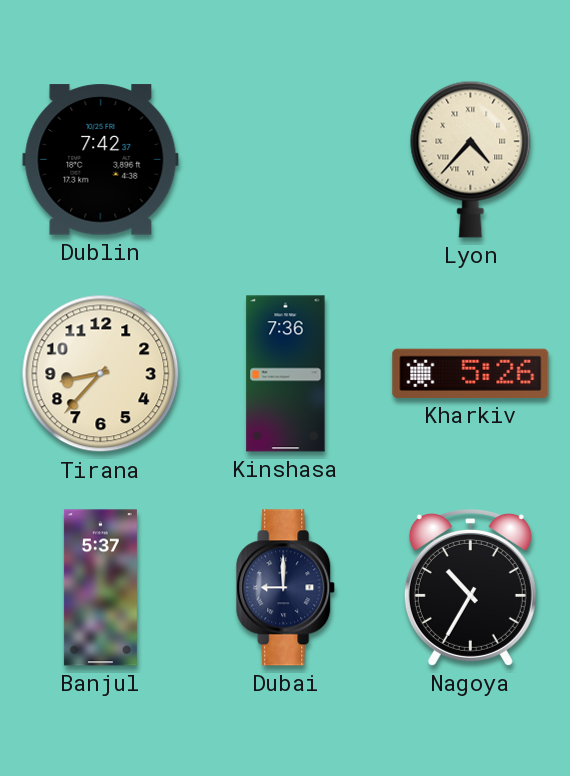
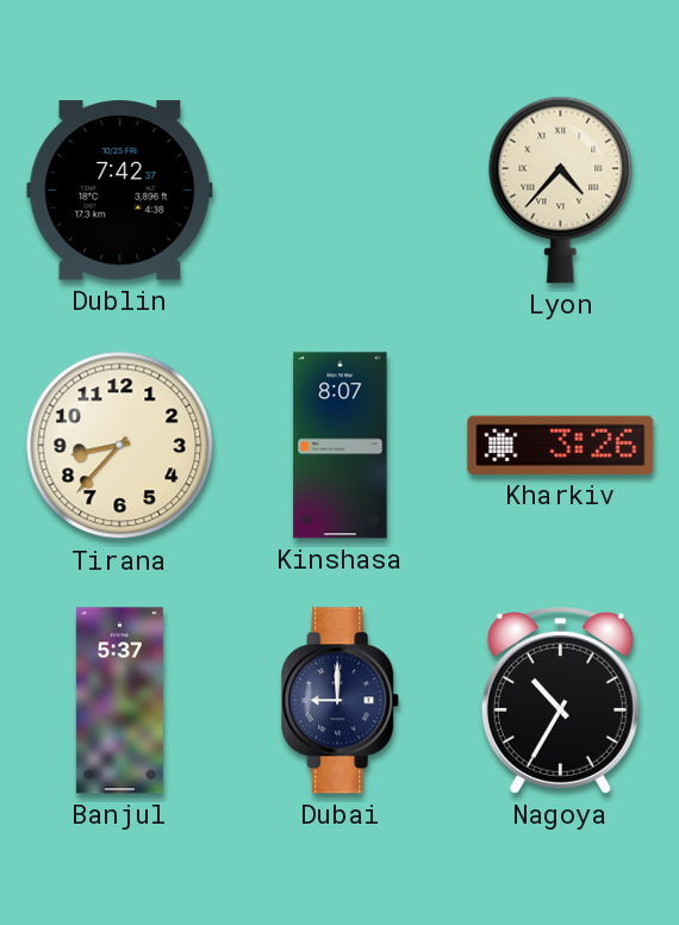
Kinshasa: 7:36 -> 8:07 (341, 446)
Kharkiv: 5:26 -> 3:26 (561, 445)
